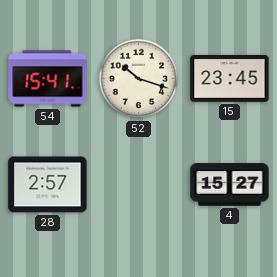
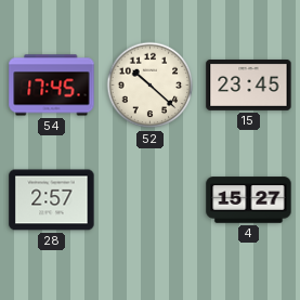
54: 15:41 -> 17:45 (52, 86)
52: 10:18 -> 10:22 (151, 86)
